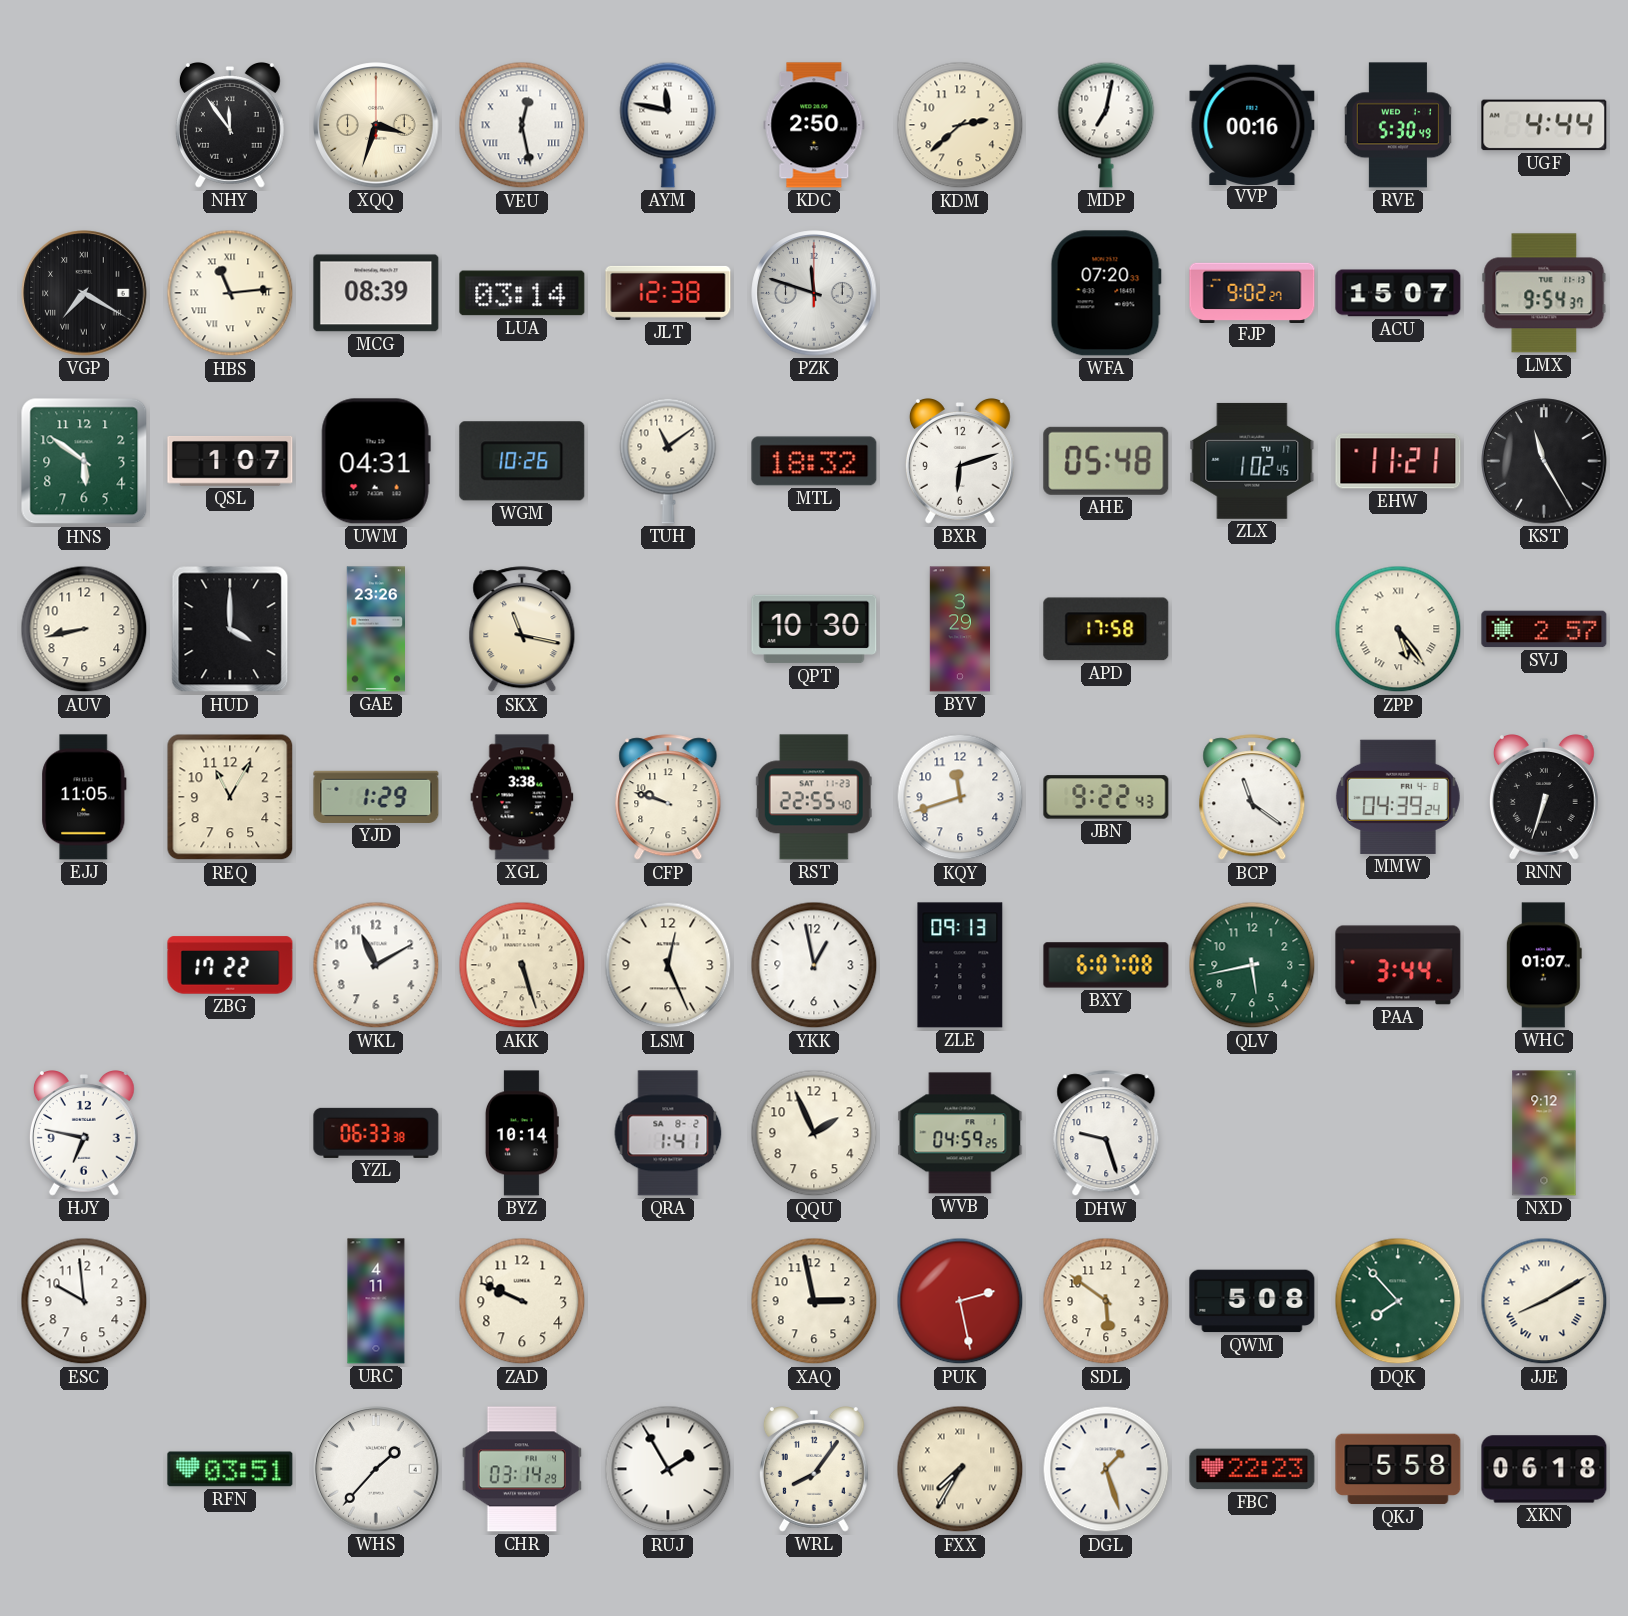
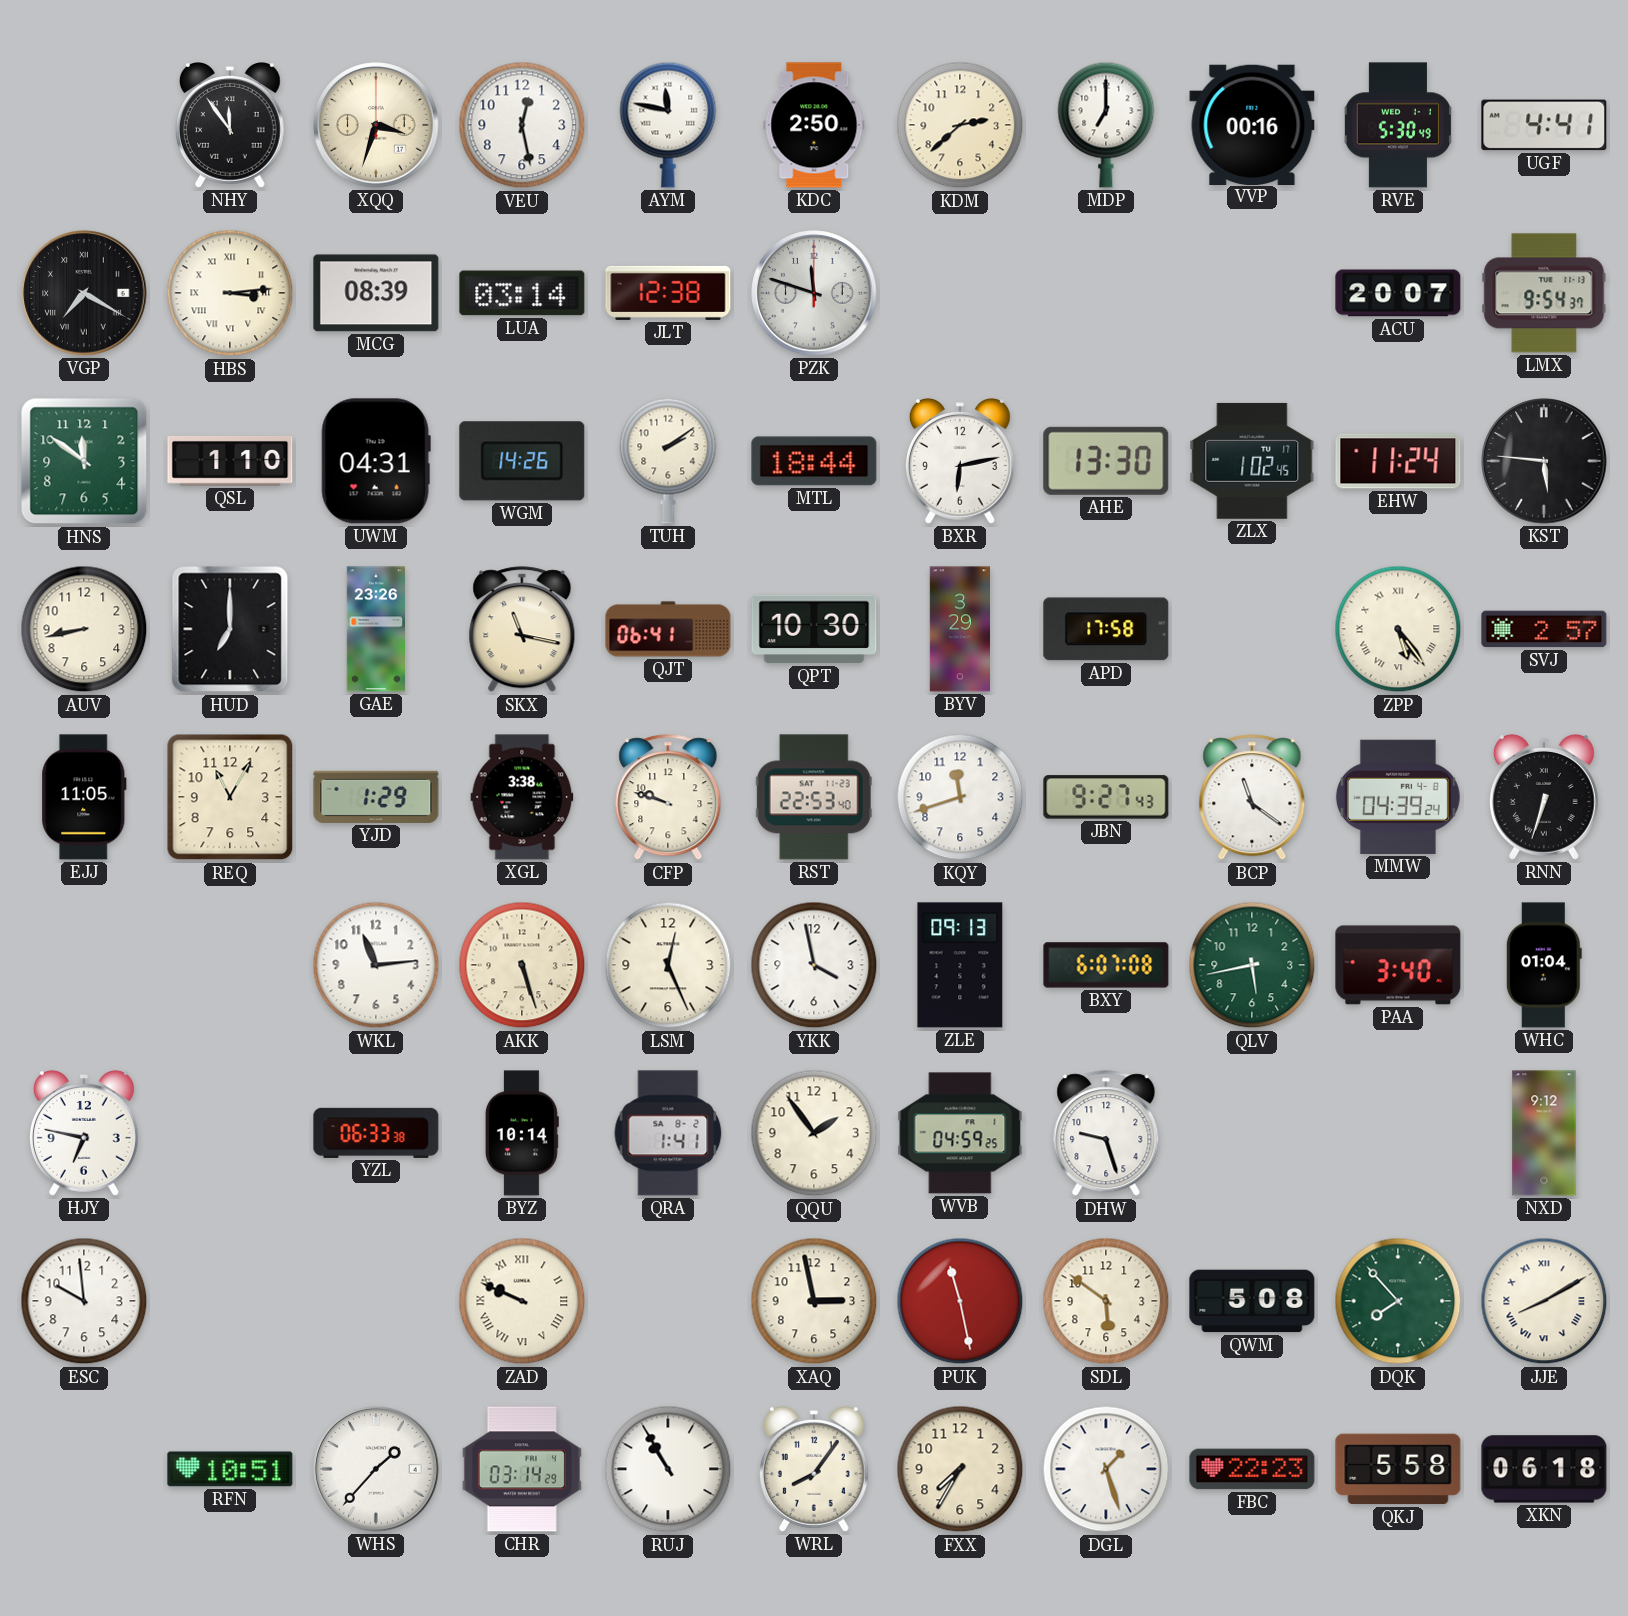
VEU numerals: Roman -> Arabic (522, 125)
MDP: 7:02 -> 7:00 (1106, 125)
UGF: 4:44 -> 4:41 (1544, 125)
HBS: 11:14 -> 3:14 (230, 293)
WFA: 07:20 -> none (1106, 293)
FJP: 9:02 -> none (1252, 292)
ACU: 15:07 -> 20:07 (1398, 293)
HNS: 5:51 -> 11:51 (84, 461)
QSL: 1:07 -> 1:10 (230, 461)
WGM: 10:26 -> 14:26 (522, 461)
TUH: 11:09 -> 2:09 (668, 461)
MTL: 18:32 -> 18:44 (814, 461)
BXR: 6:12 -> 6:13 (960, 462)
AHE: 05:48 -> 13:30 (1106, 461)
EHW: 11:21 -> 11:24 (1398, 461)
KST: 11:25 -> 5:46 (1544, 461)
HUD: 4:00 -> 7:00 (230, 629)
QJT: none -> 06:41 (668, 629)
RST: 22:55 -> 22:53 (814, 797)
JBN: 9:22 -> 9:27 (1106, 797)
ZBG: 17:22 -> none (230, 965)
WKL: 11:10 -> 11:14 (376, 965)
YKK: 12:58 -> 3:58 (814, 965)
PAA: 3:44 -> 3:40 (1398, 965)
WHC: 01:07 -> 01:04 (1544, 965)
QQU: 1:56 -> 1:54 (814, 1133)
URC: 4:11 -> none (376, 1301)
ZAD numerals: Arabic -> Roman (522, 1301)
PUK: 2:28 -> 11:28 (960, 1301)
RFN: 03:51 -> 10:51 (230, 1469)
RUJ: 1:55 -> 10:55 (668, 1469)
FXX numerals: Roman -> Arabic (960, 1469)
